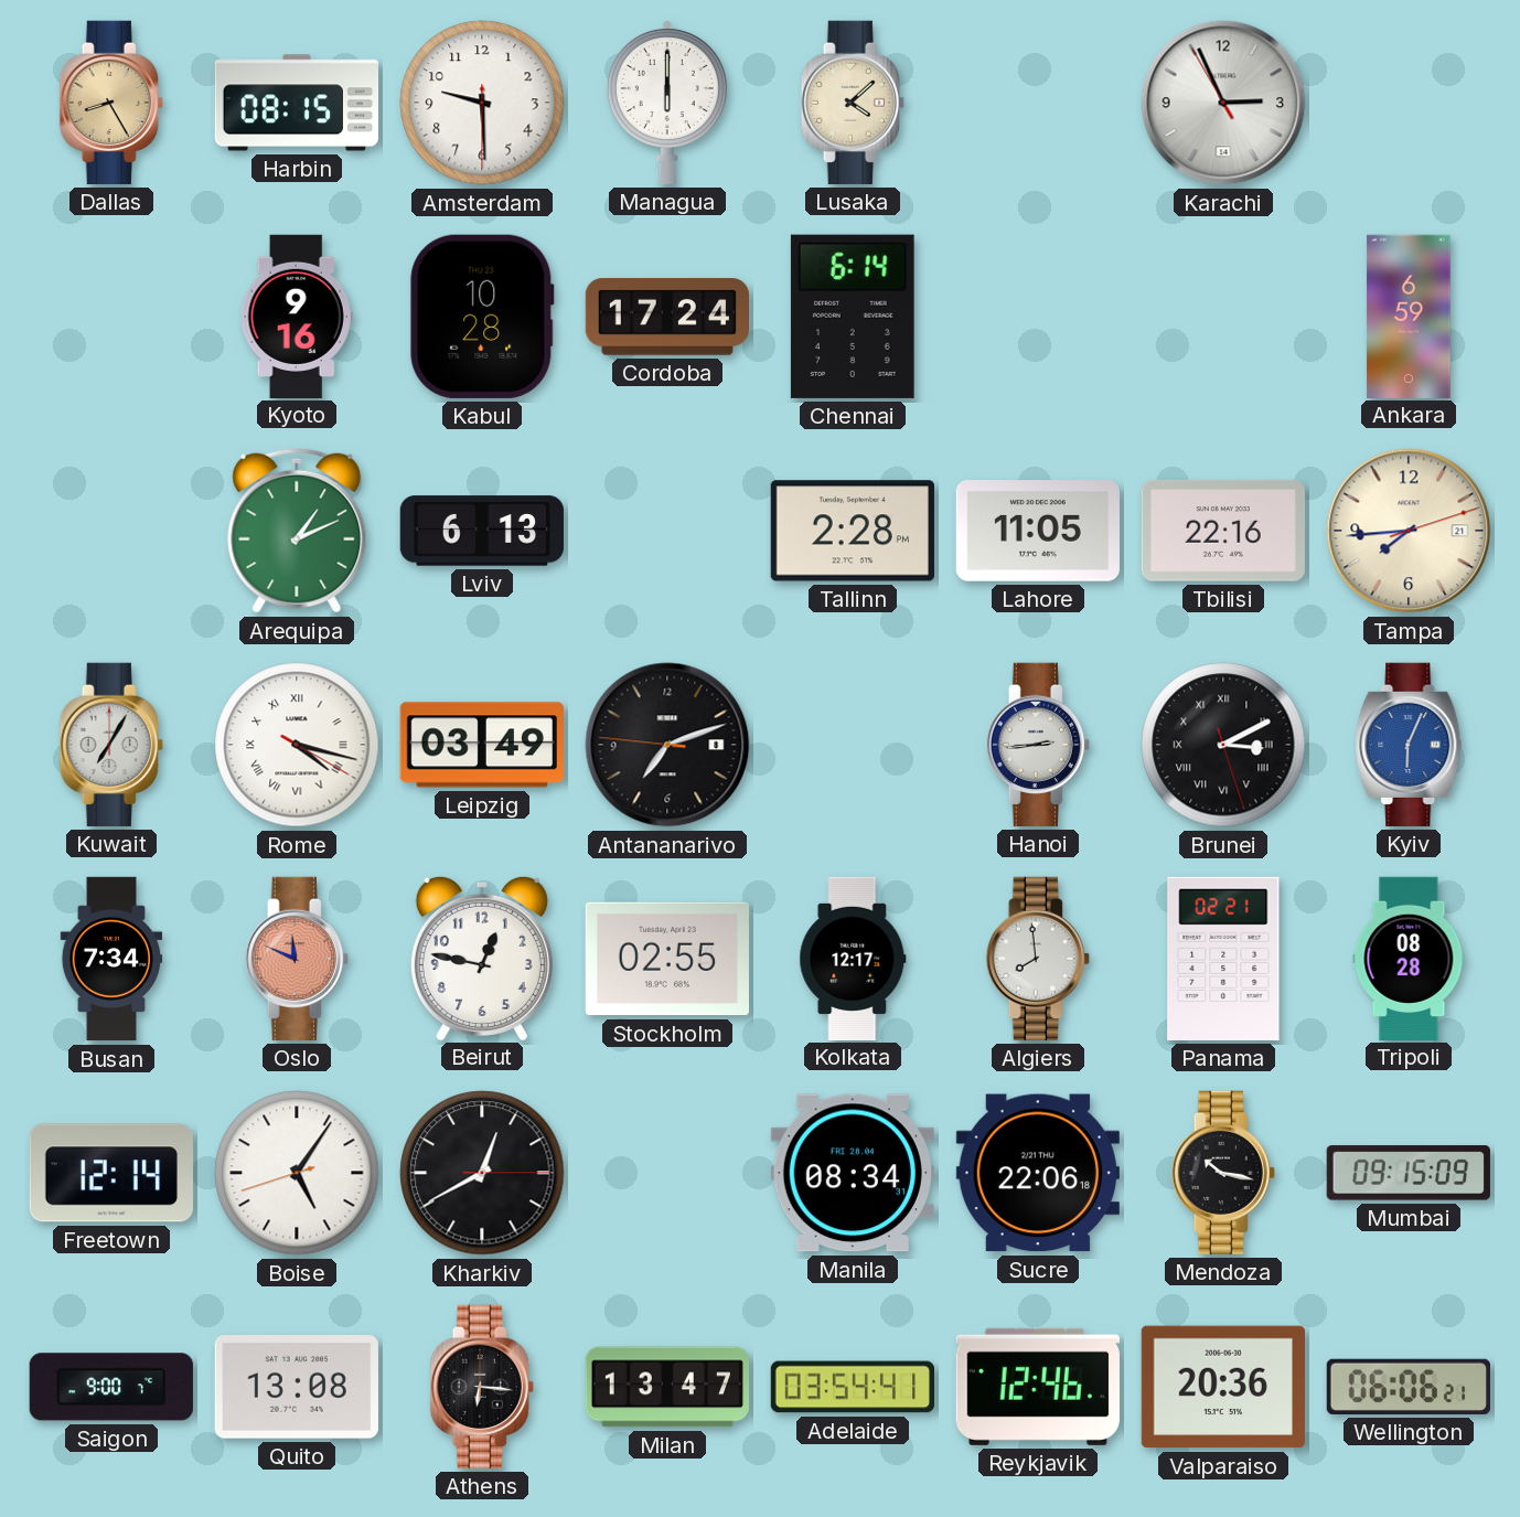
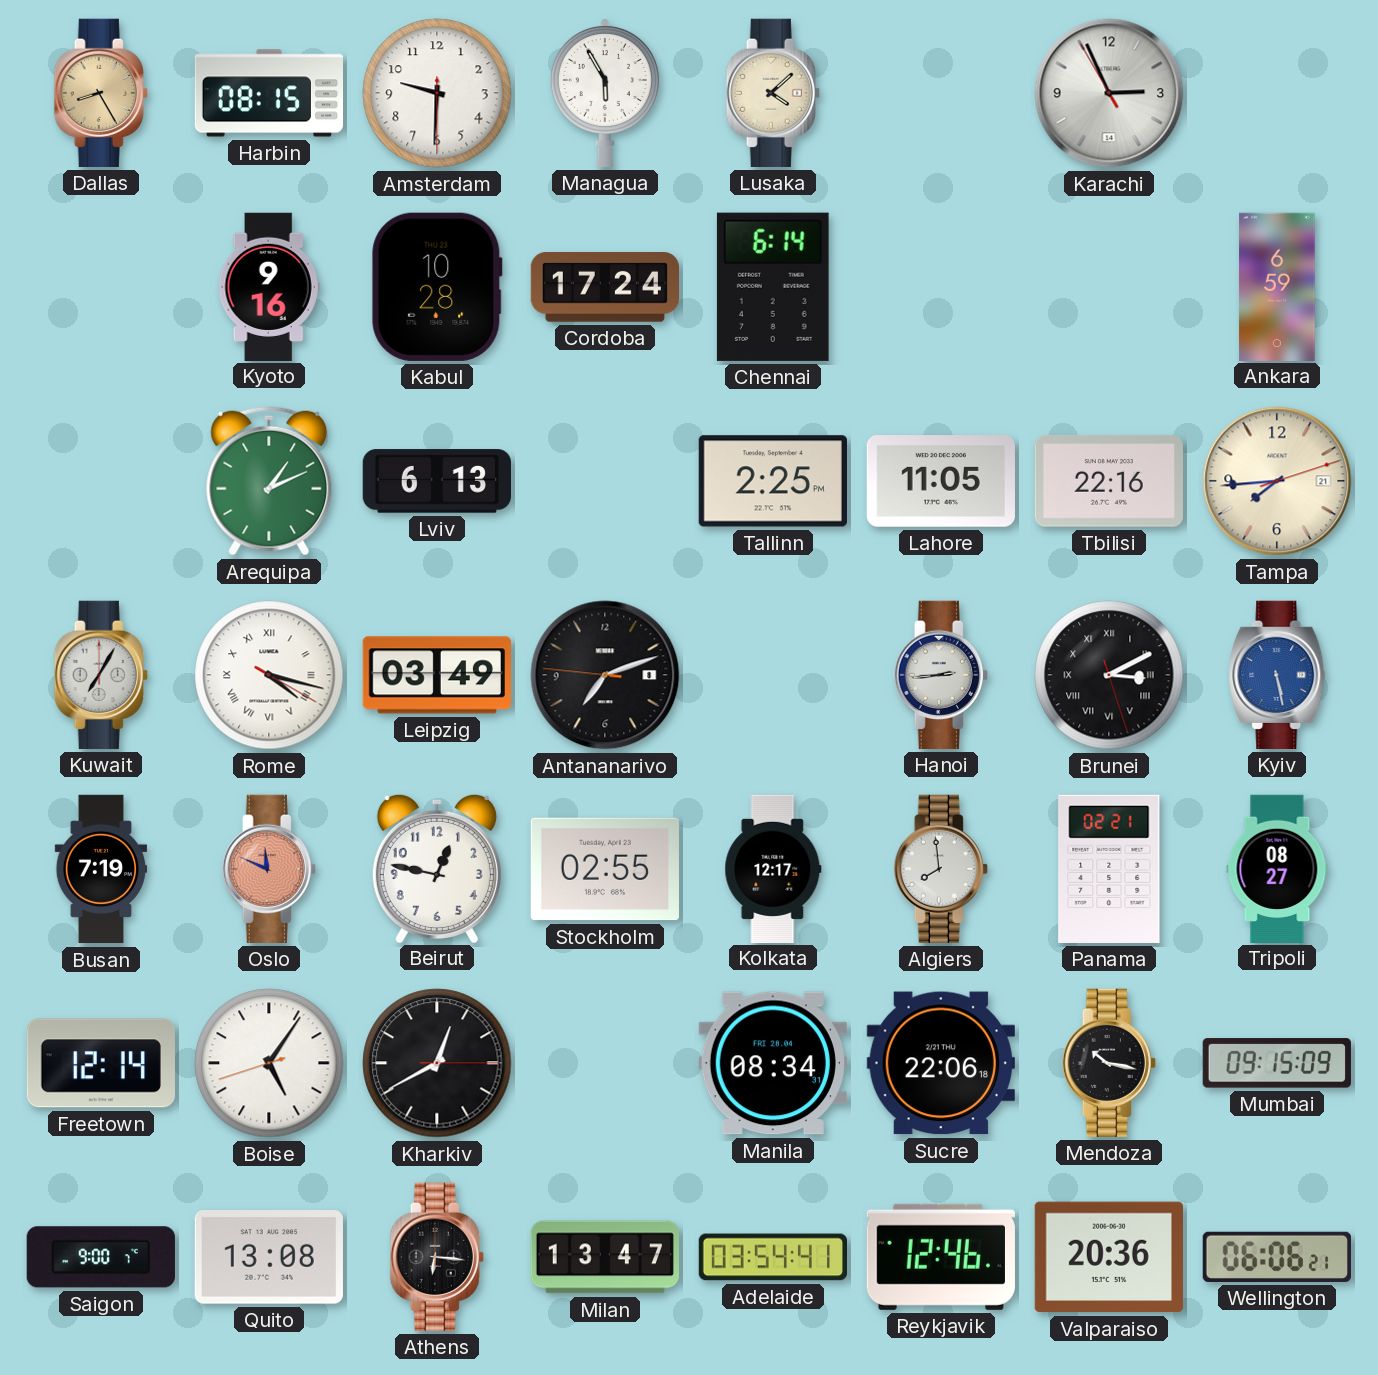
Amsterdam: 9:29 -> 9:30 (437, 93)
Managua: 6:00 -> 5:55 (605, 92)
Tallinn: 2:28 -> 2:25 (773, 481)
Kyiv: 6:04 -> 5:28 (1277, 675)
Busan: 7:34 -> 7:19 (101, 869)
Tripoli: 08:28 -> 08:27 (1277, 868)
